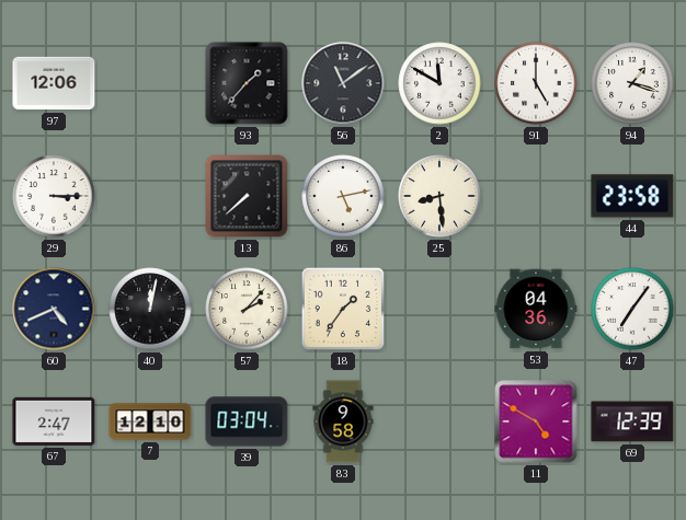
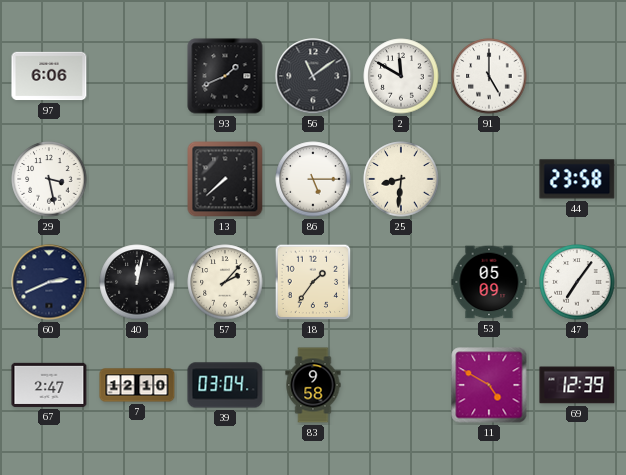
97: 12:06 -> 6:06 (49, 76)
93: 1:37 -> 1:41 (225, 76)
94: 1:18 -> none (632, 83)
29: 3:15 -> 3:28 (49, 179)
86: 5:13 -> 5:15 (313, 179)
25: 8:29 -> 8:31 (401, 179)
60: 4:41 -> 2:41 (49, 282)
53: 04:36 -> 05:09 (489, 282)
